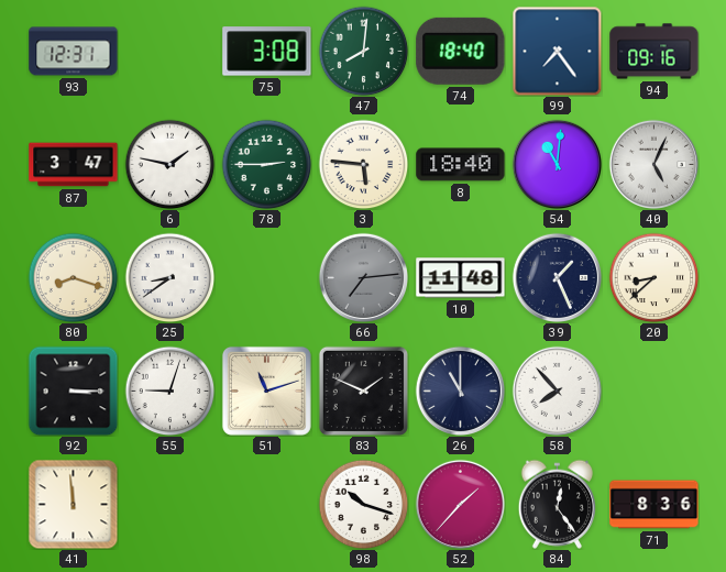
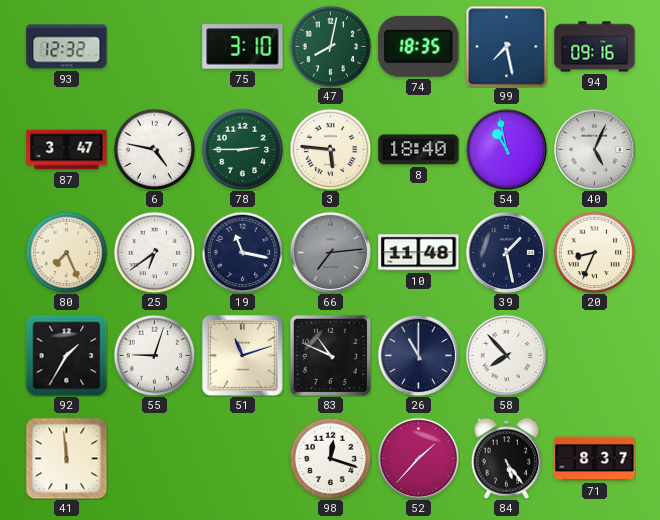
93: 12:31 -> 12:32 (67, 47)
75: 3:08 -> 3:10 (243, 47)
47: 8:01 -> 8:02 (330, 46)
74: 18:40 -> 18:35 (419, 46)
99: 7:24 -> 7:28 (506, 46)
6: 1:47 -> 4:47 (154, 149)
54: 11:01 -> 10:58 (506, 149)
80: 8:18 -> 7:26 (66, 252)
25: 8:39 -> 6:39 (154, 252)
19: none -> 11:17 (242, 252)
39: 1:26 -> 1:28 (506, 252)
20: 8:38 -> 8:34 (594, 252)
92: 3:15 -> 1:35 (66, 355)
83: 1:49 -> 10:49 (330, 355)
98: 10:18 -> 12:18 (330, 458)
84: 12:24 -> 5:24 (506, 458)
71: 8:36 -> 8:37 (595, 459)
